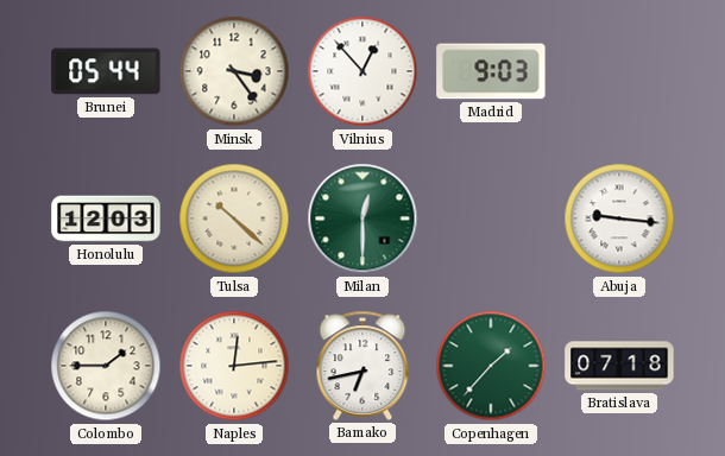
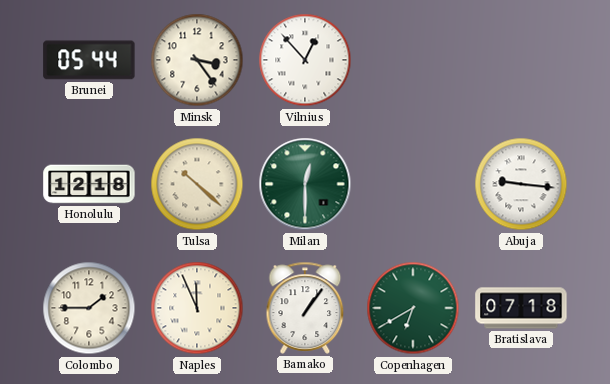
Madrid: 9:03 -> none (491, 71)
Honolulu: 12:03 -> 12:18 (89, 184)
Naples: 12:14 -> 11:56 (197, 308)
Bamako: 6:43 -> 1:06 (305, 308)
Copenhagen: 1:37 -> 6:40 (413, 308)
